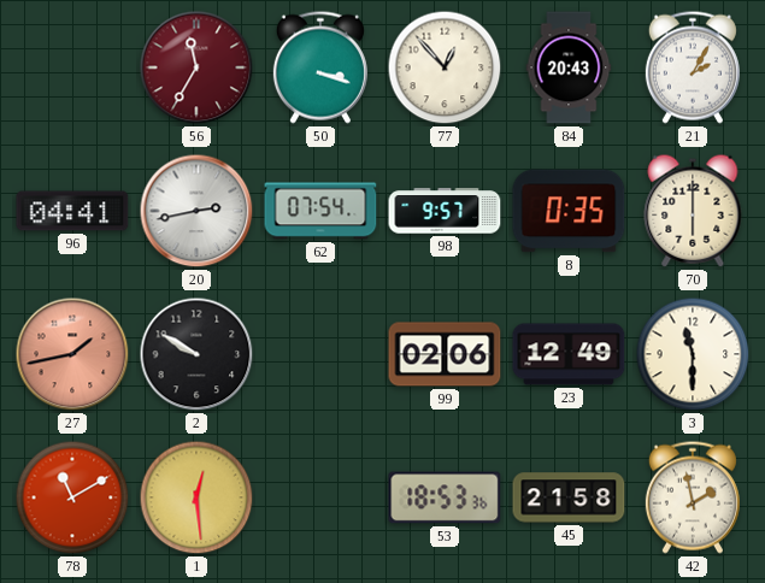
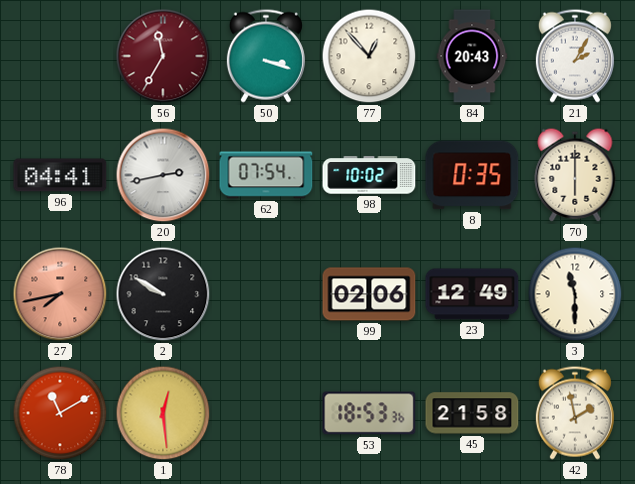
98: 9:57 -> 10:02 (369, 175)
27: 1:43 -> 7:43 (60, 294)
